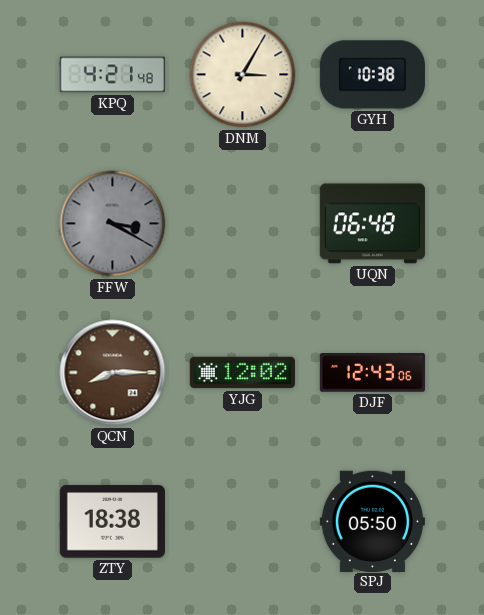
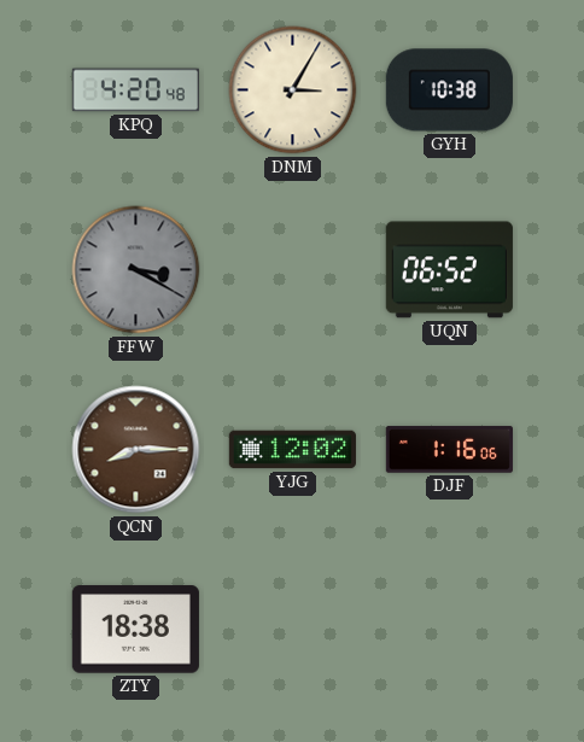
KPQ: 4:21 -> 4:20 (135, 90)
UQN: 06:48 -> 06:52 (449, 270)
DJF: 12:43 -> 1:16 (449, 450)
SPJ: 05:50 -> none (372, 521)
